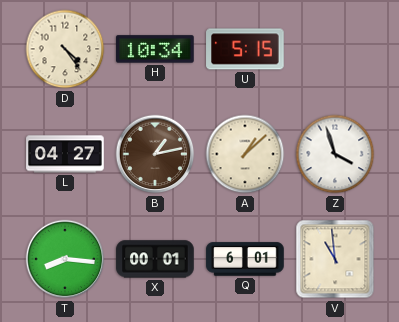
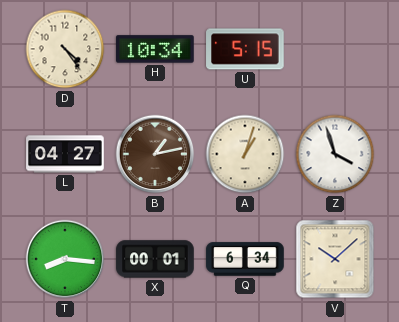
A: 1:08 -> 1:03 (245, 154)
Q: 6:01 -> 6:34 (245, 259)
V: 10:59 -> 10:08 (335, 259)
